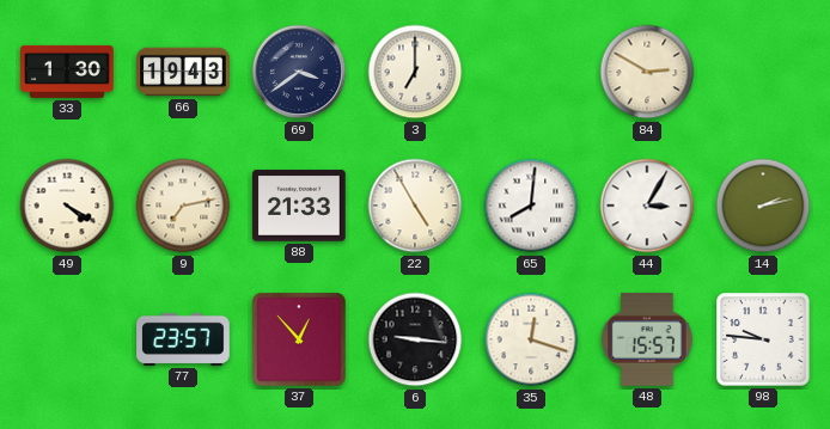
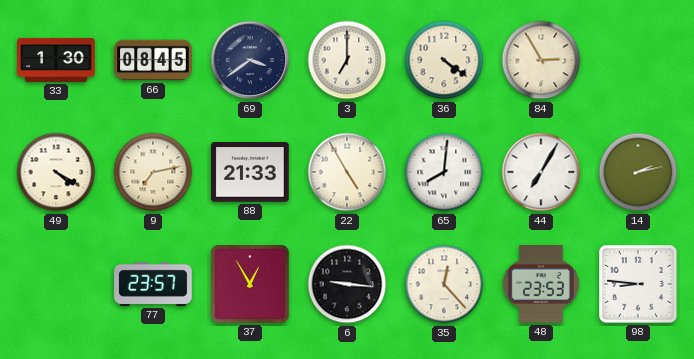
66: 19:43 -> 08:45 (153, 60)
36: none -> 4:21 (444, 60)
84: 2:50 -> 2:55 (541, 60)
44: 3:05 -> 7:05 (541, 172)
37: 12:53 -> 12:55 (250, 284)
35: 12:18 -> 12:23 (444, 284)
48: 15:57 -> 23:53 (542, 285)
98: 9:46 -> 8:46 (638, 284)
